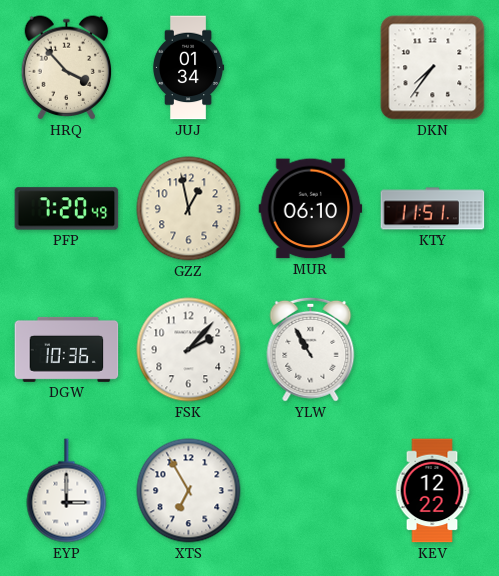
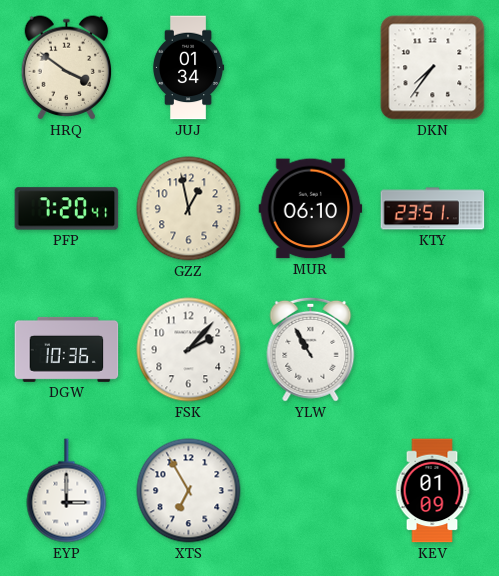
HRQ: 3:53 -> 3:51 (67, 68)
PFP: 7:20:49 -> 7:20:41 (67, 209)
KTY: 11:51 -> 23:51 (433, 209)
KEV: 12:22 -> 01:09 (432, 491)
